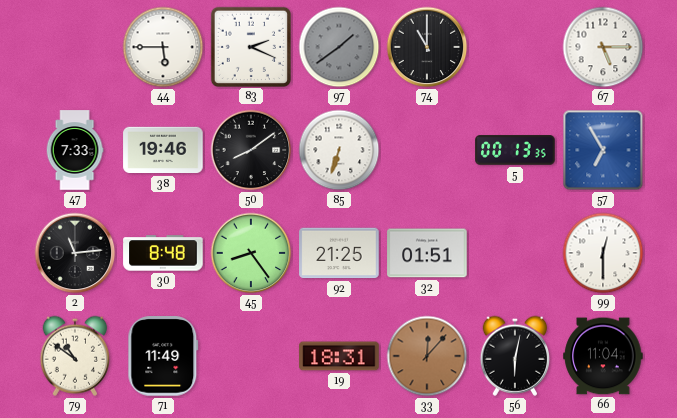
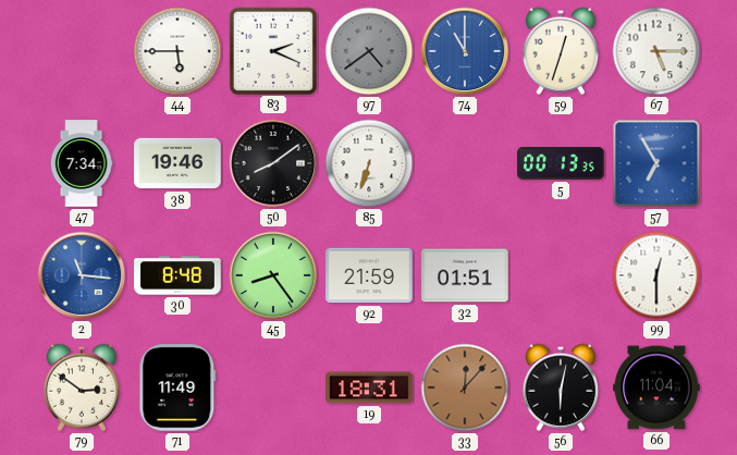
97: 1:39 -> 4:39 (369, 51)
74 dial: black -> blue (465, 51)
59: none -> 12:33 (560, 51)
47: 7:33 -> 7:34 (82, 163)
2: 11:14 -> 11:16 (82, 275)
2 dial: black -> blue (82, 275)
92: 21:25 -> 21:59 (369, 275)
79: 10:51 -> 2:51 (81, 388)
